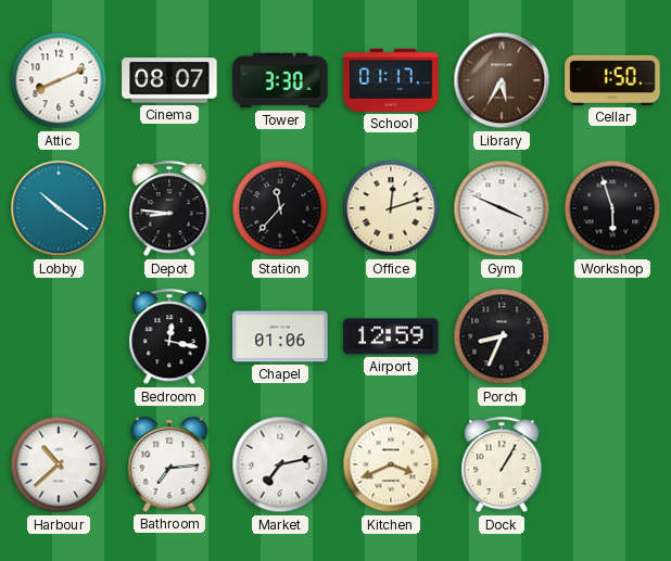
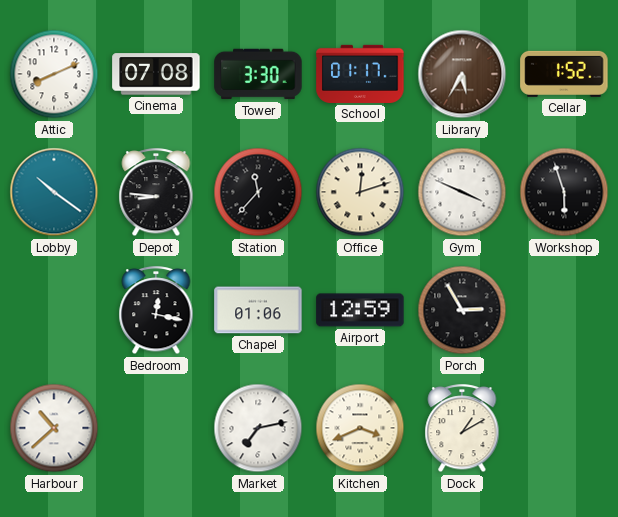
Cinema: 08:07 -> 07:08 (156, 74)
Cellar: 1:50 -> 1:52 (564, 74)
Porch: 8:34 -> 2:55 (462, 310)
Bathroom: 7:14 -> none (169, 464)
Dock: 1:05 -> 1:10 (462, 429)
